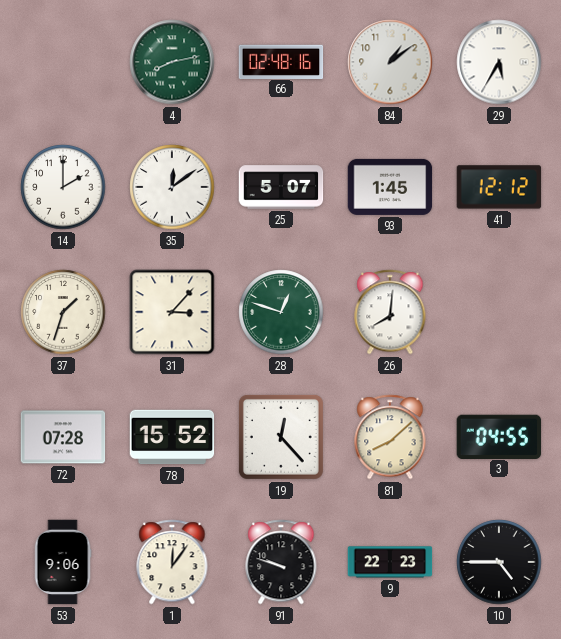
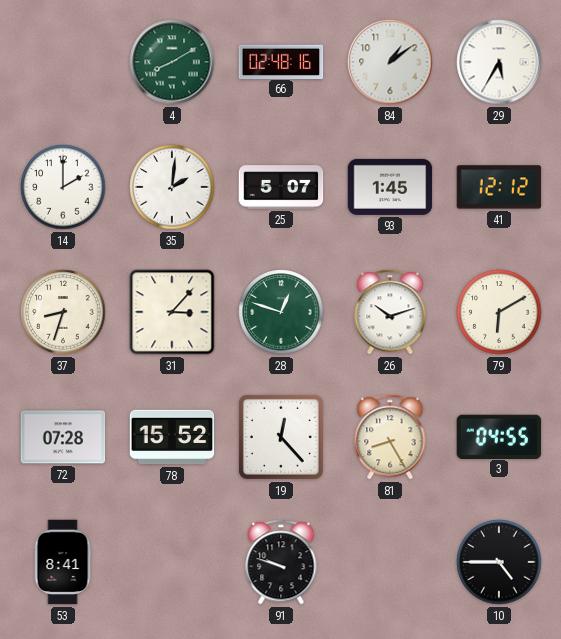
4: 8:13 -> 8:10 (172, 62)
35: 12:09 -> 2:01 (172, 187)
37: 1:33 -> 8:33 (63, 312)
26: 8:01 -> 10:12 (390, 312)
79: none -> 6:10 (499, 312)
81: 8:08 -> 8:25 (390, 437)
53: 9:06 -> 8:41 (63, 562)
1: 12:06 -> none (172, 562)
9: 22:23 -> none (390, 562)
